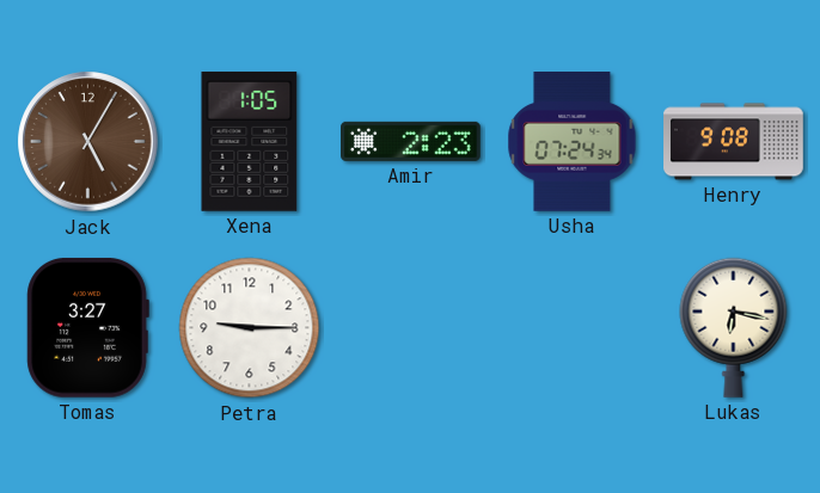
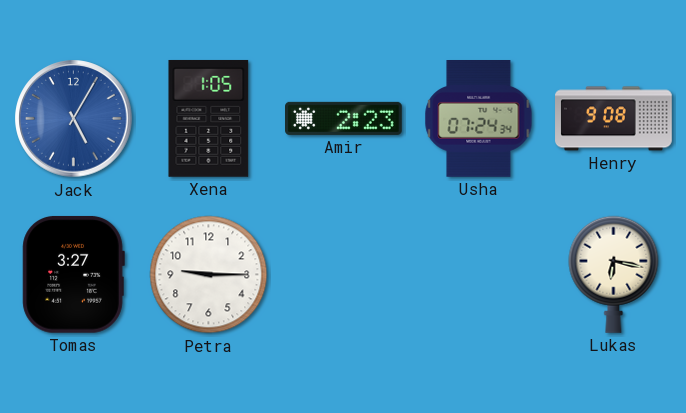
Jack dial: brown -> blue (74, 119)
